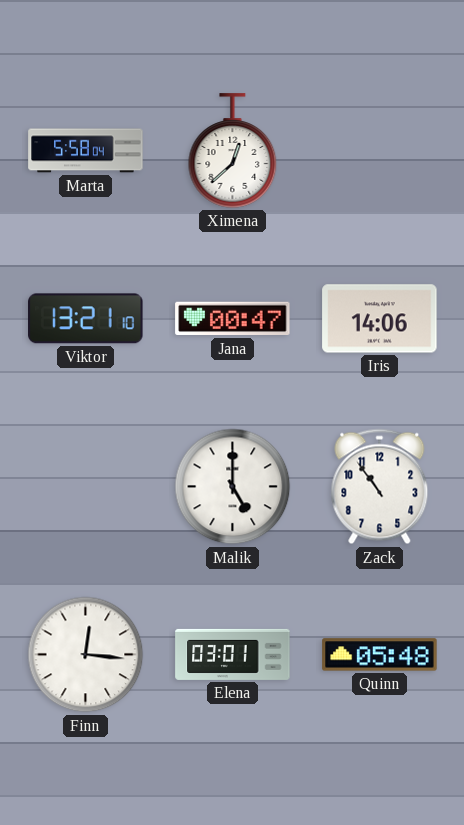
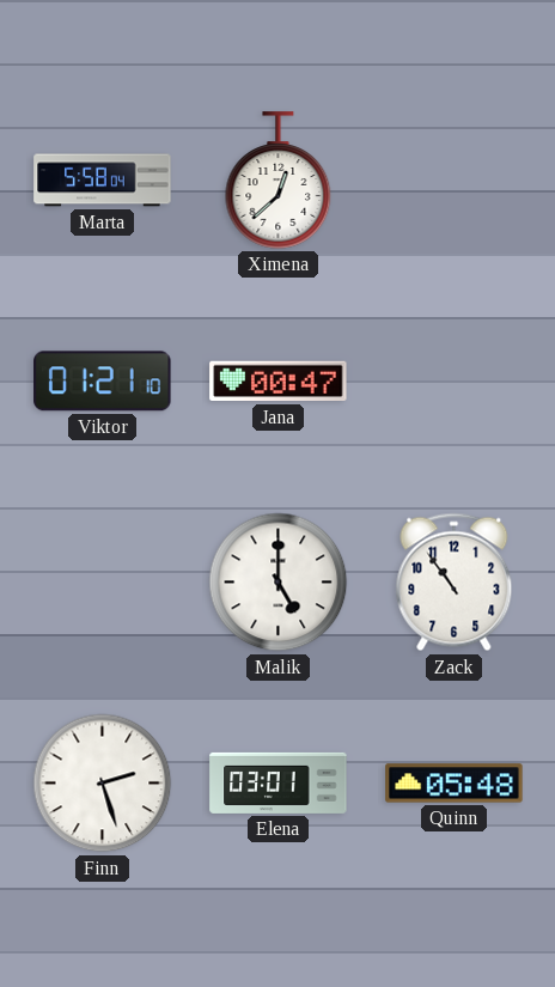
Viktor: 13:21 -> 01:21 (103, 382)
Iris: 14:06 -> none (380, 319)
Finn: 12:16 -> 2:27 (103, 784)
